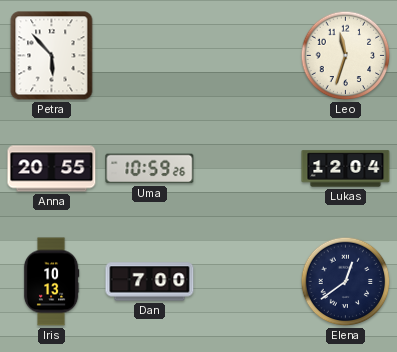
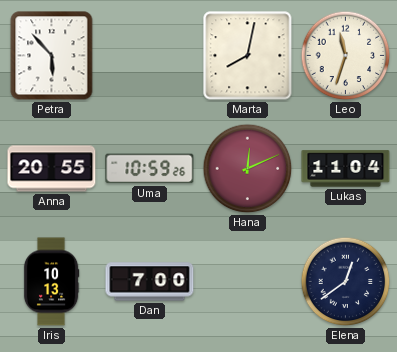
Marta: none -> 8:02 (248, 56)
Hana: none -> 12:11 (248, 169)
Lukas: 12:04 -> 11:04 (346, 169)
